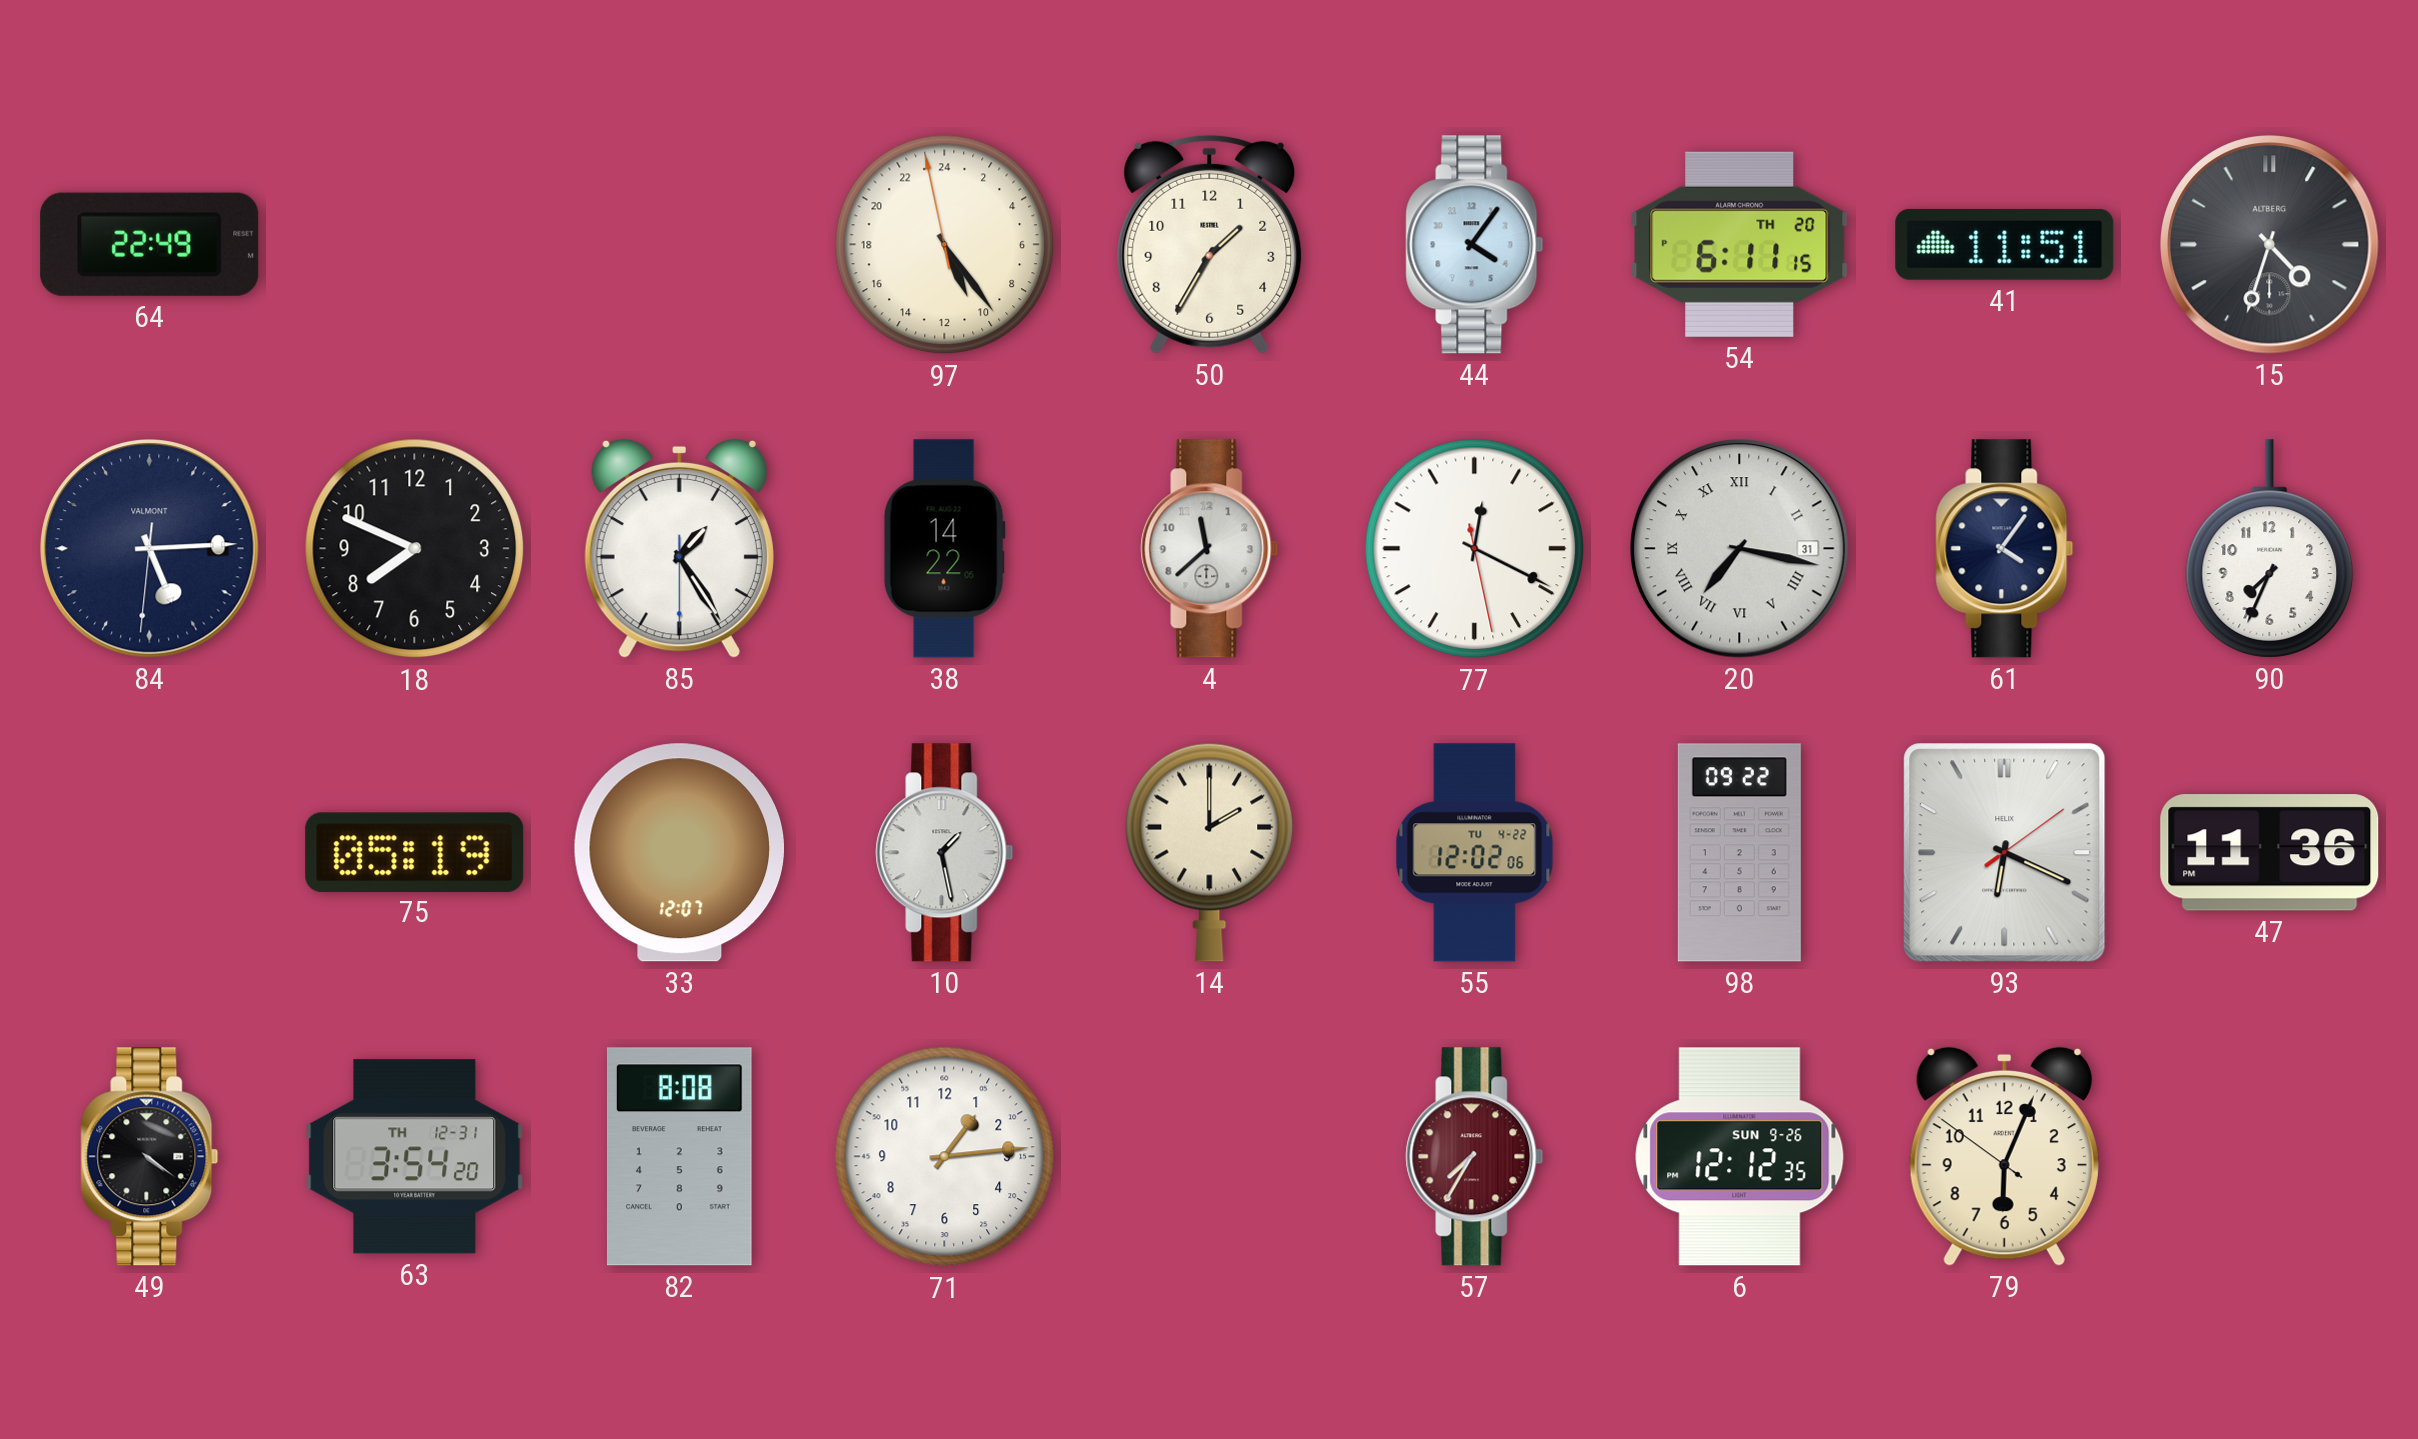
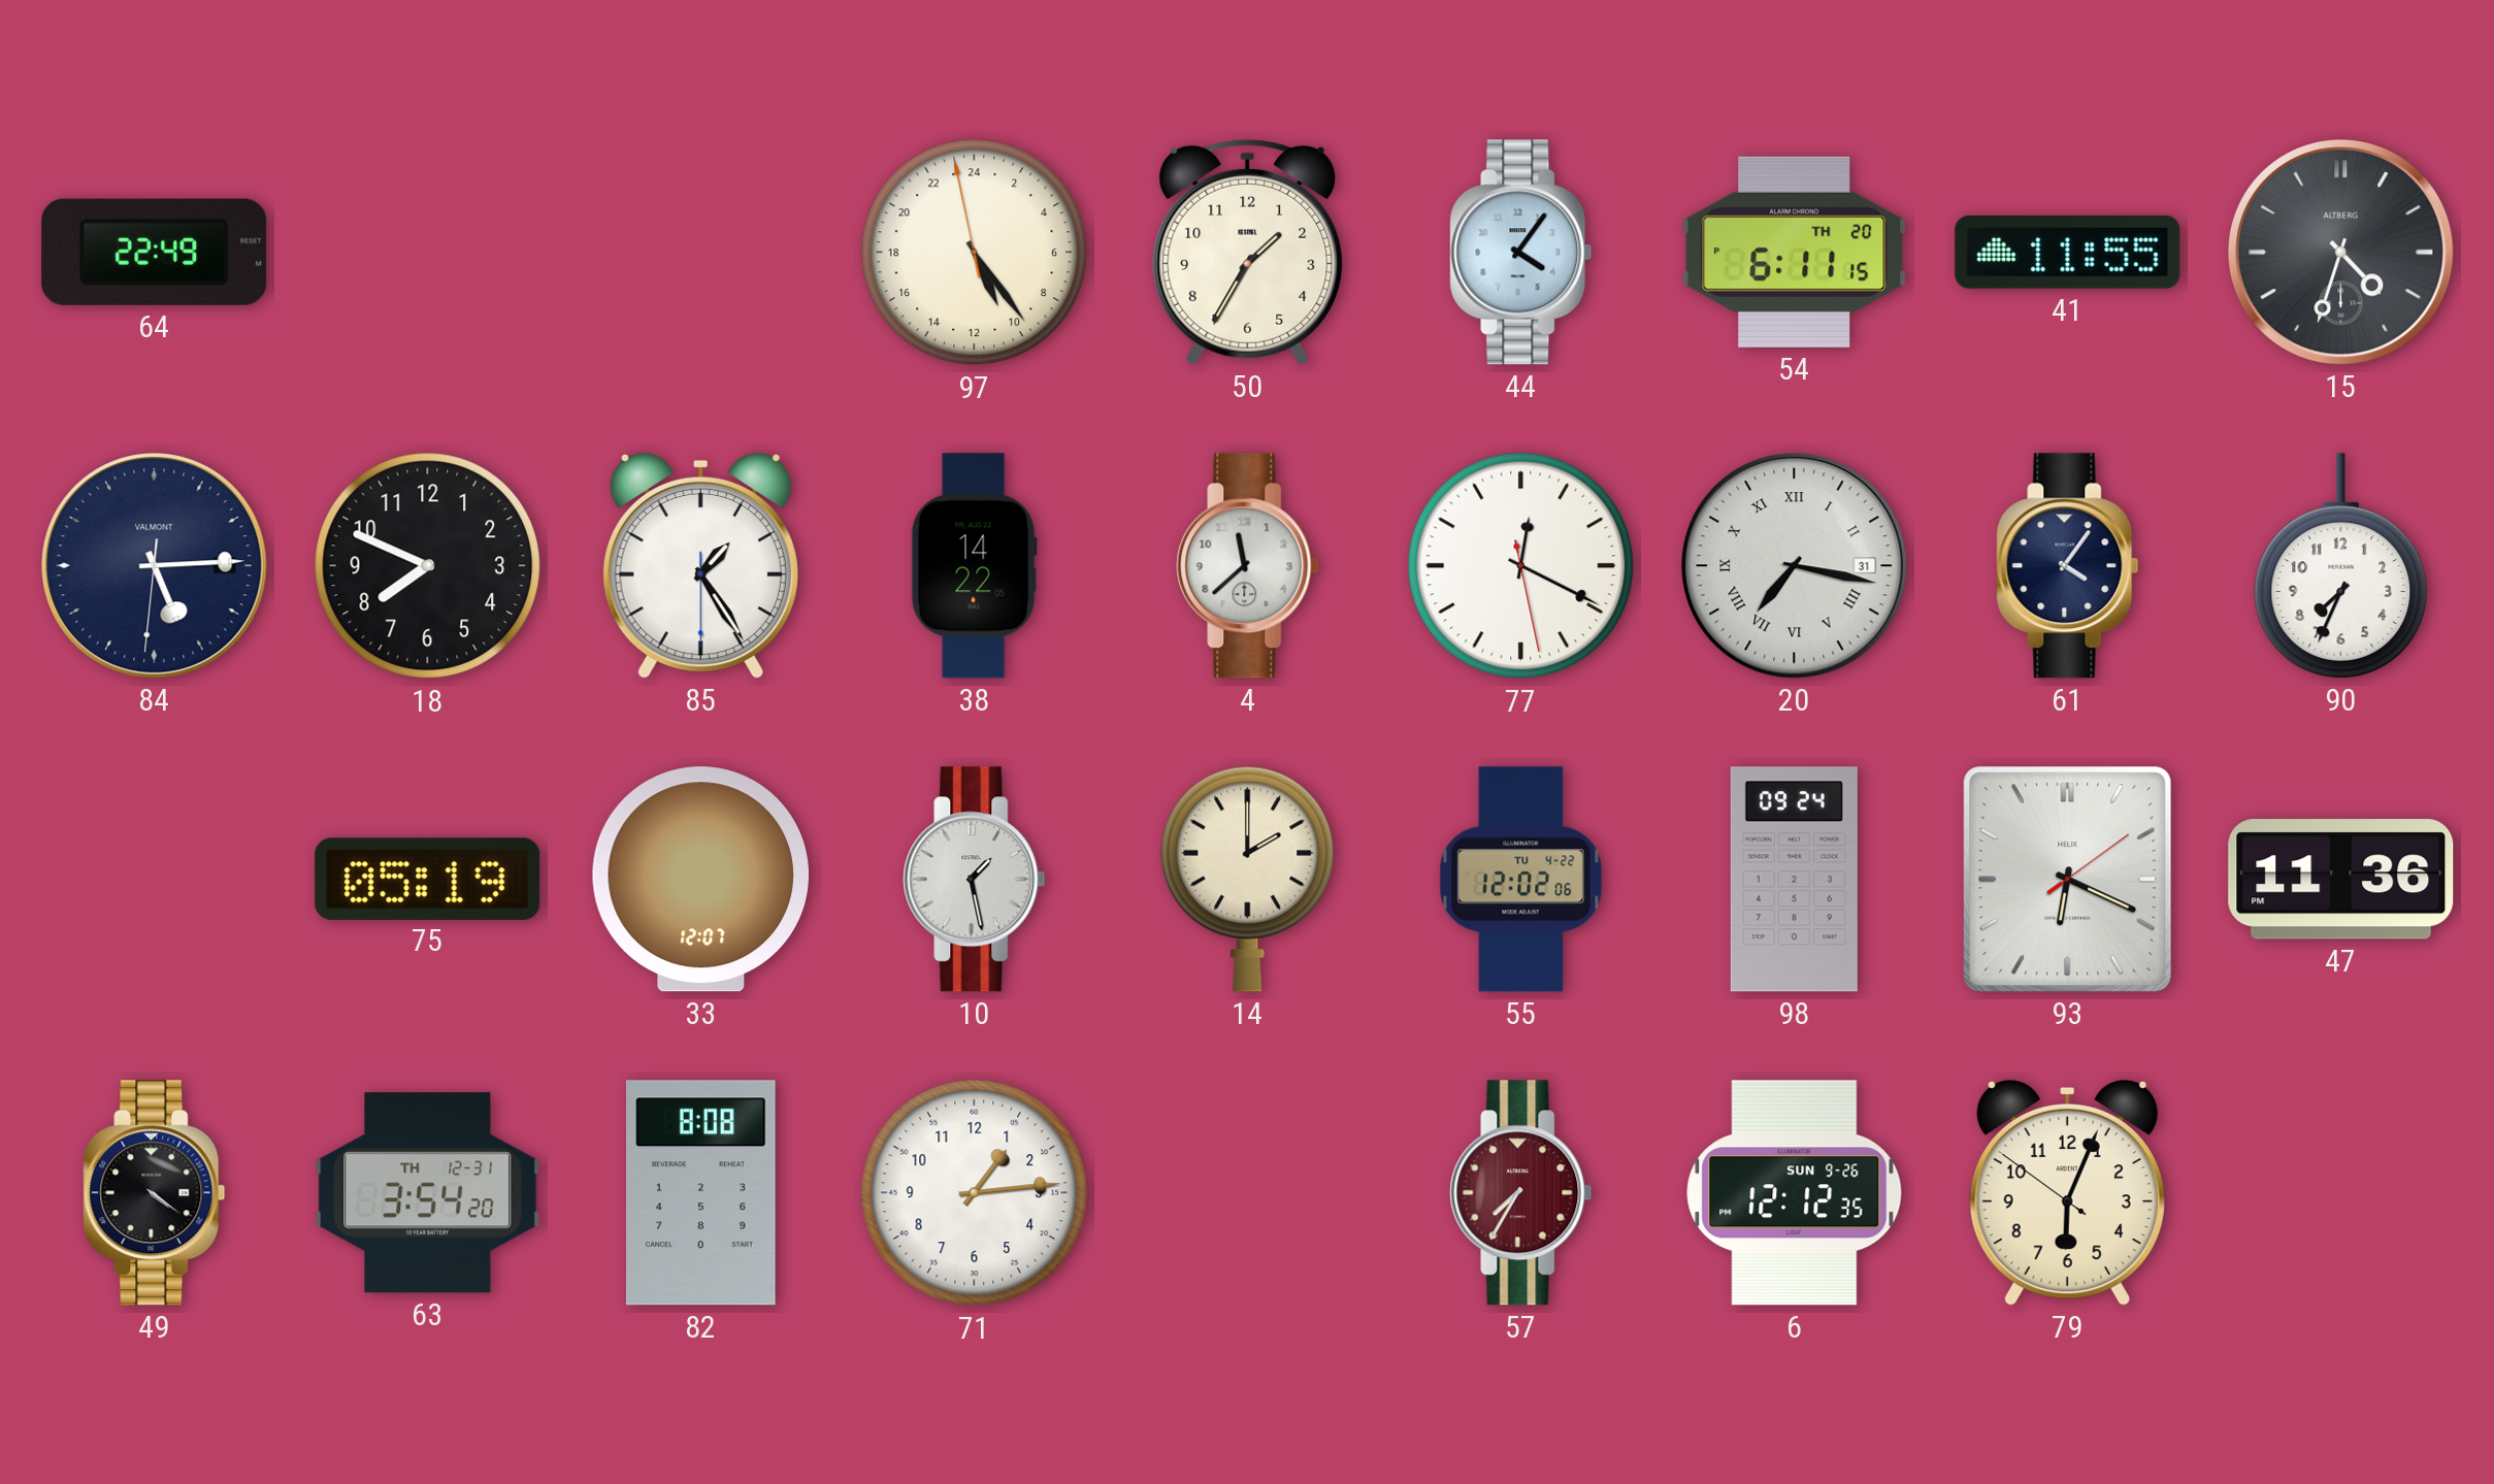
41: 11:51 -> 11:55 (2068, 252)
98: 09:22 -> 09:24 (1794, 880)
